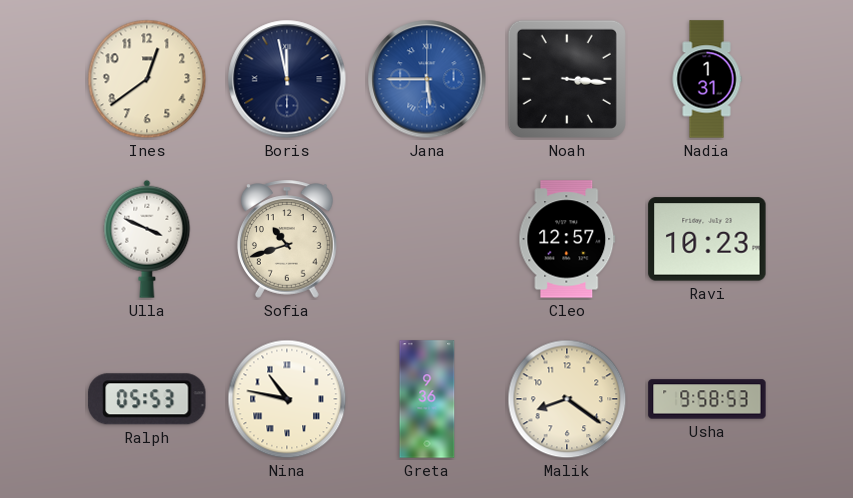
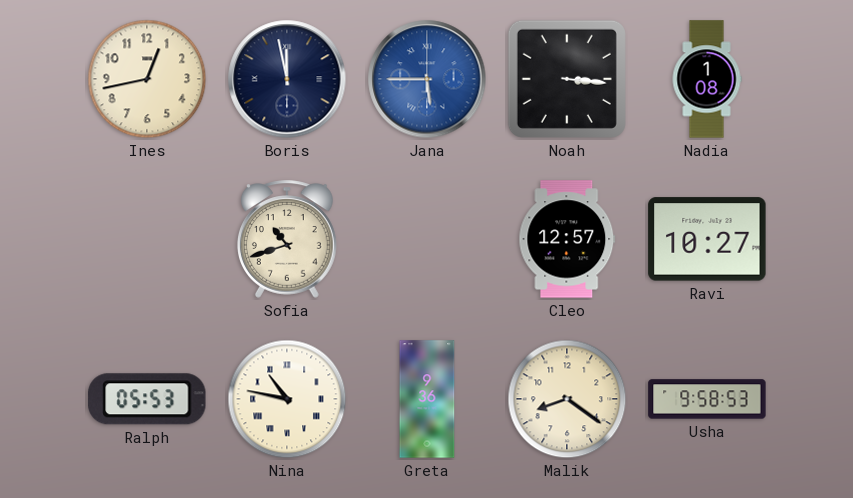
Ines: 12:39 -> 12:43 (147, 79)
Nadia: 1:31 -> 1:08 (707, 79)
Ulla: 3:49 -> none (147, 239)
Ravi: 10:23 -> 10:27 (707, 239)
